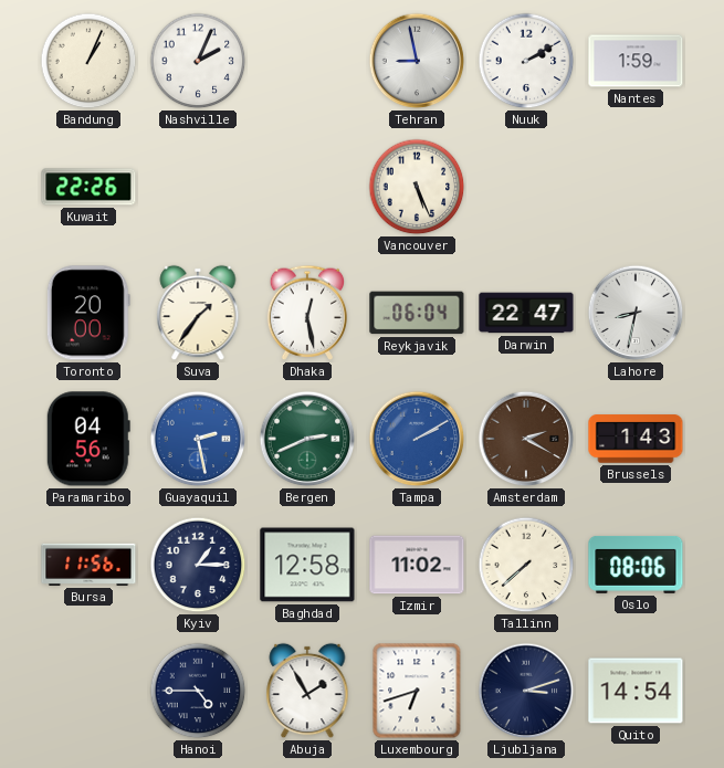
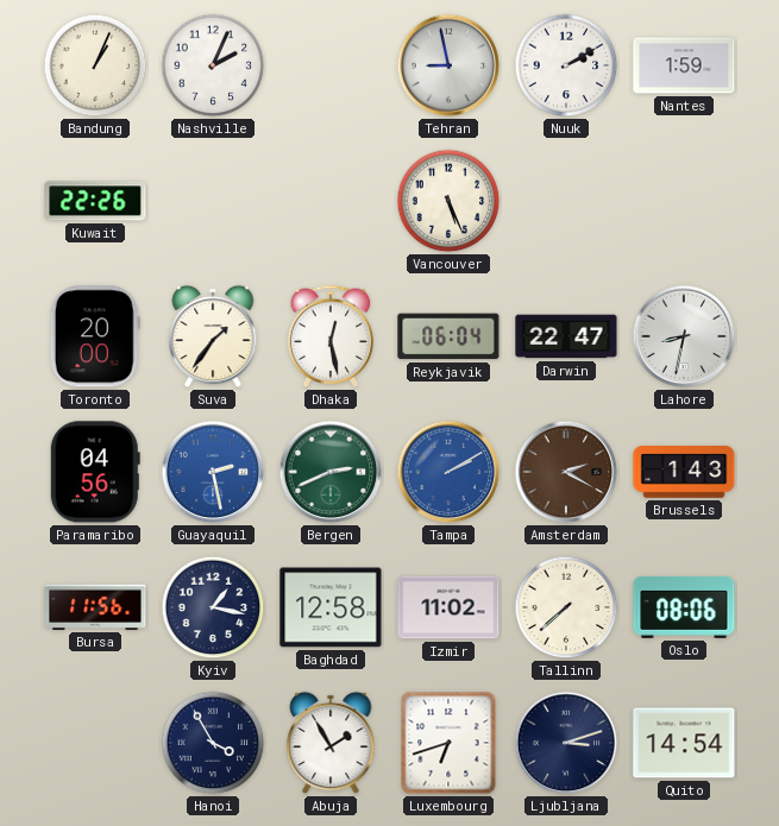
Kyiv: 1:15 -> 1:17 (213, 607)
Hanoi: 4:45 -> 3:55 (213, 743)
